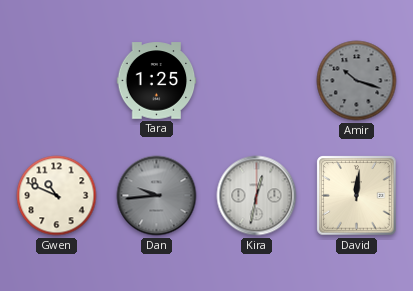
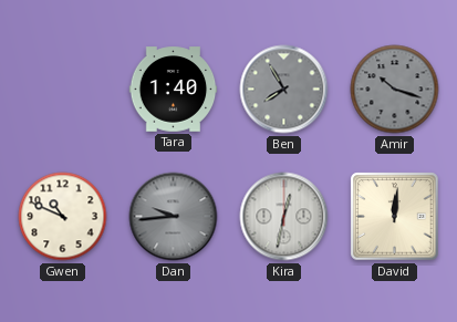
Tara: 1:25 -> 1:40 (174, 90)
Ben: none -> 7:55 (284, 90)
